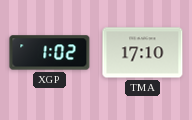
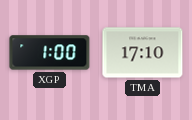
XGP: 1:02 -> 1:00 (50, 53)
